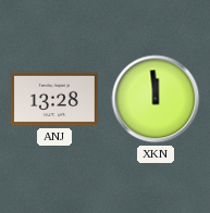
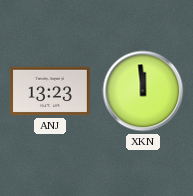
ANJ: 13:28 -> 13:23 (50, 91)
